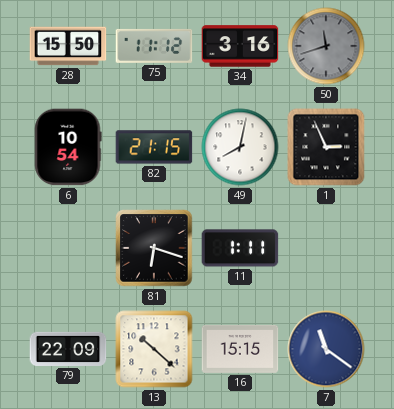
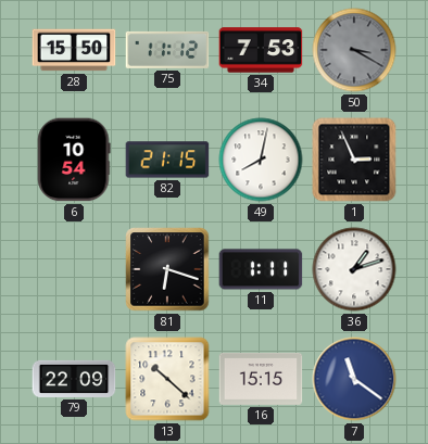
34: 3:16 -> 7:53 (261, 50)
50: 11:42 -> 3:20 (354, 50)
36: none -> 1:12 (354, 269)
